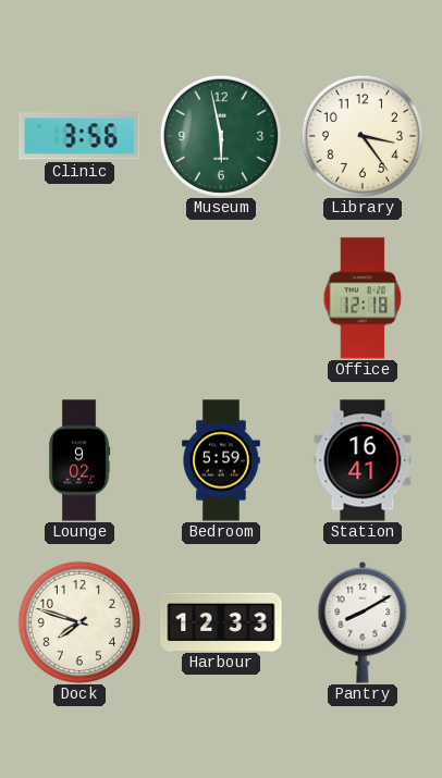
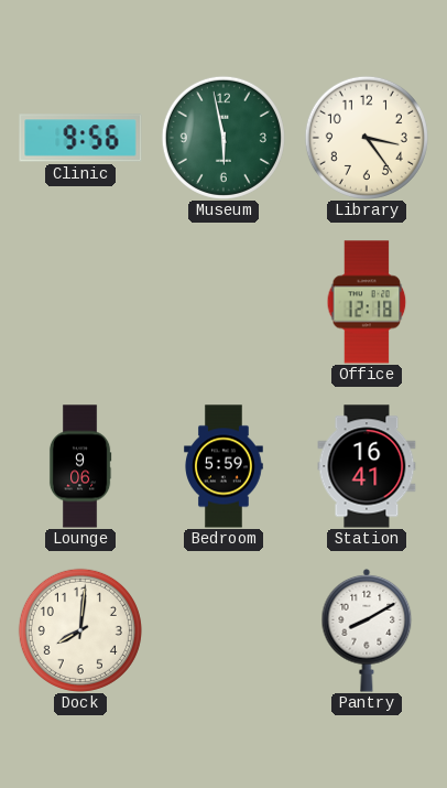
Clinic: 3:56 -> 9:56 (80, 138)
Lounge: 9:02 -> 9:06 (80, 466)
Dock: 7:48 -> 8:01 (80, 630)
Harbour: 12:33 -> none (221, 621)
